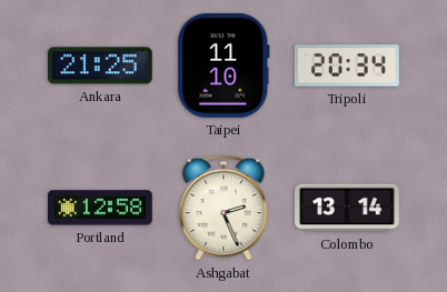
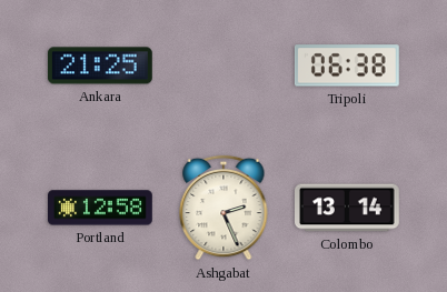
Taipei: 11:10 -> none (223, 66)
Tripoli: 20:34 -> 06:38 (347, 66)
